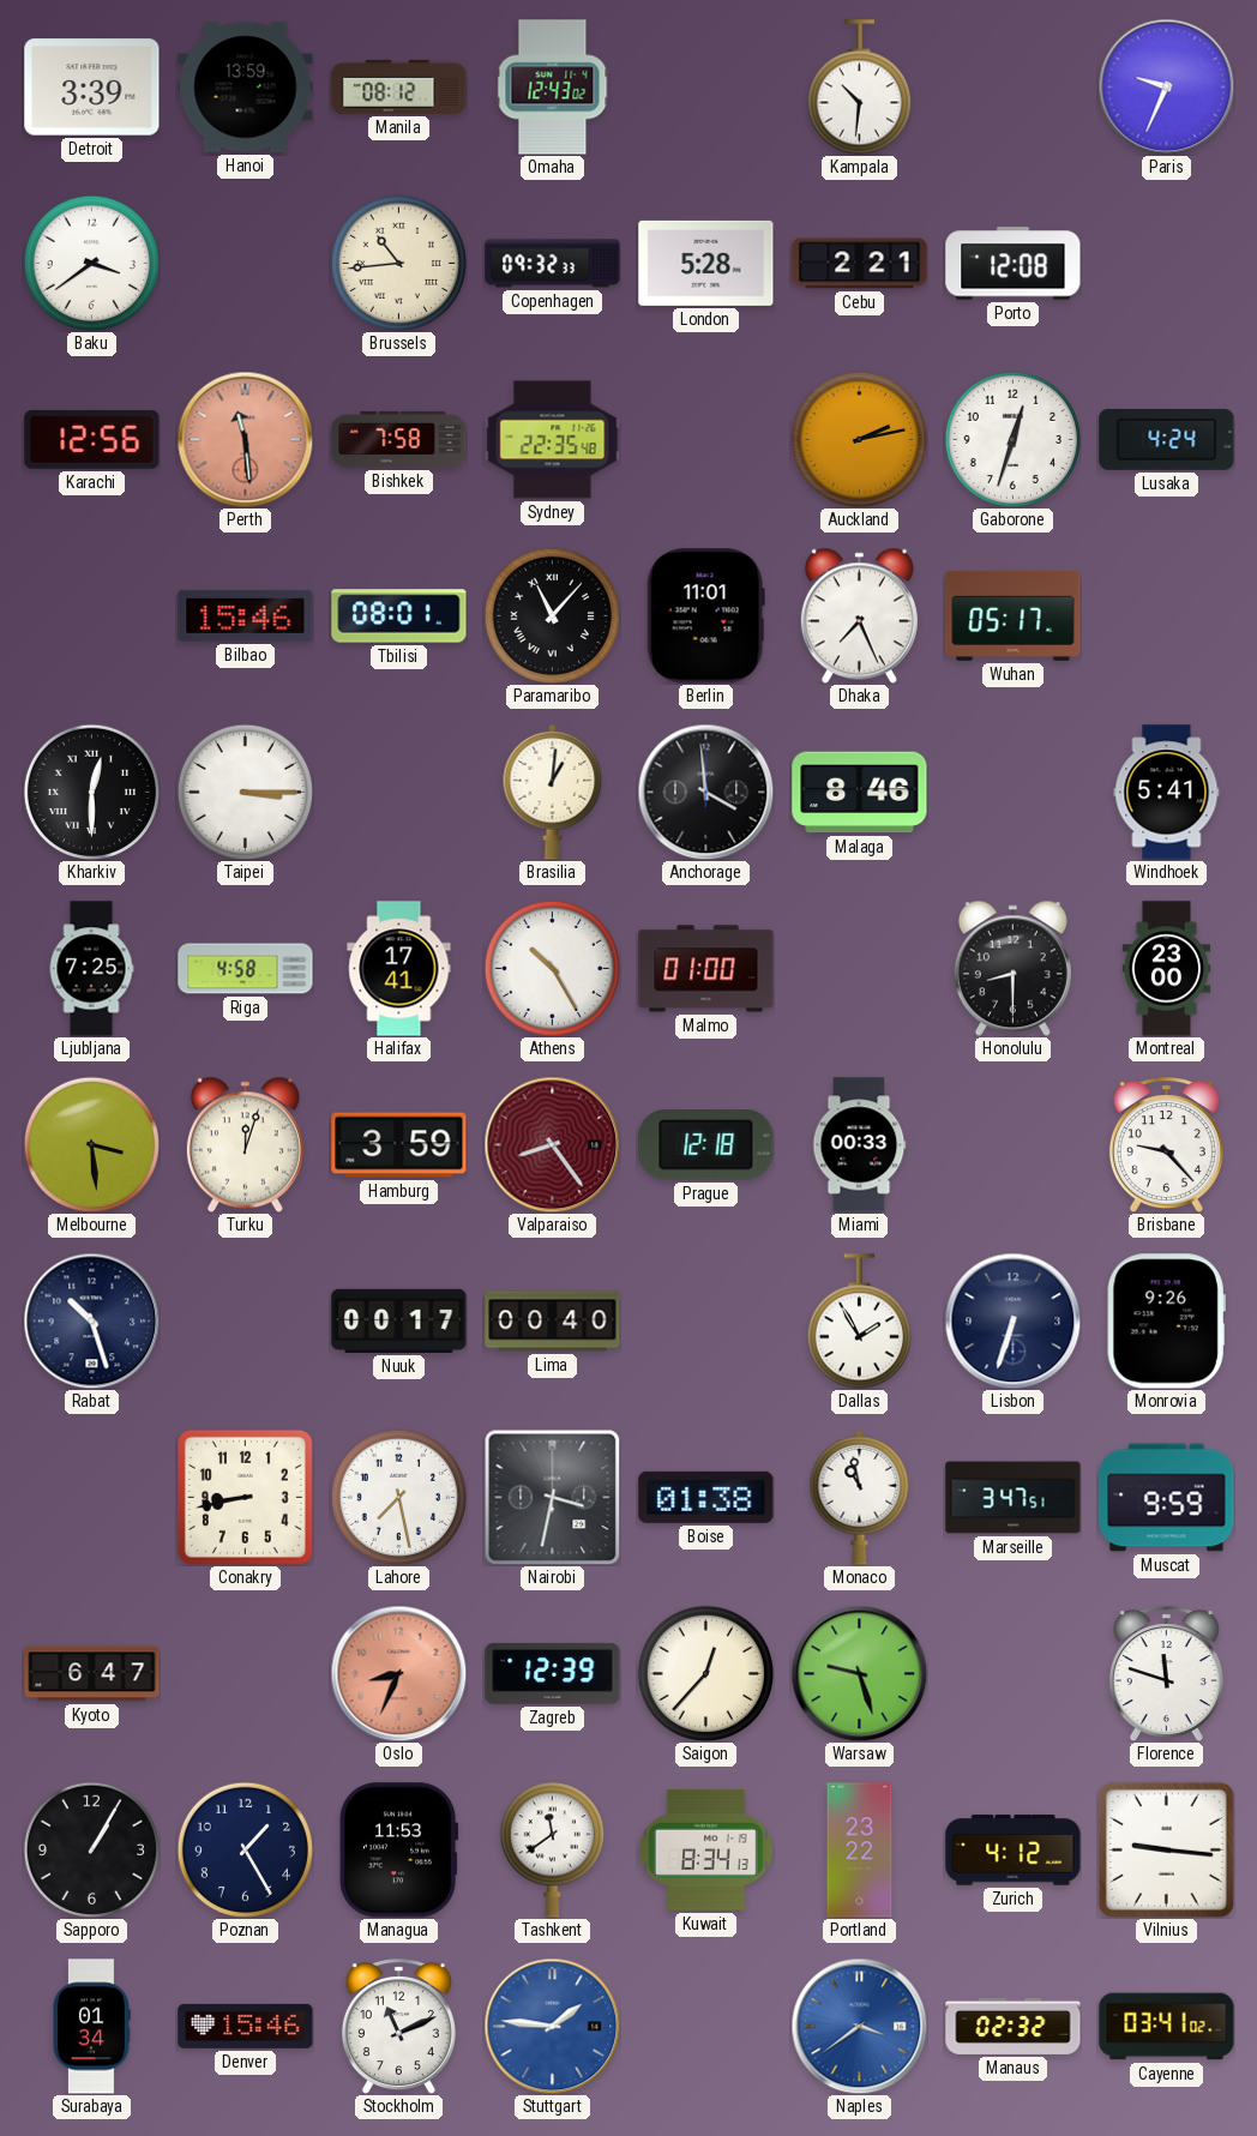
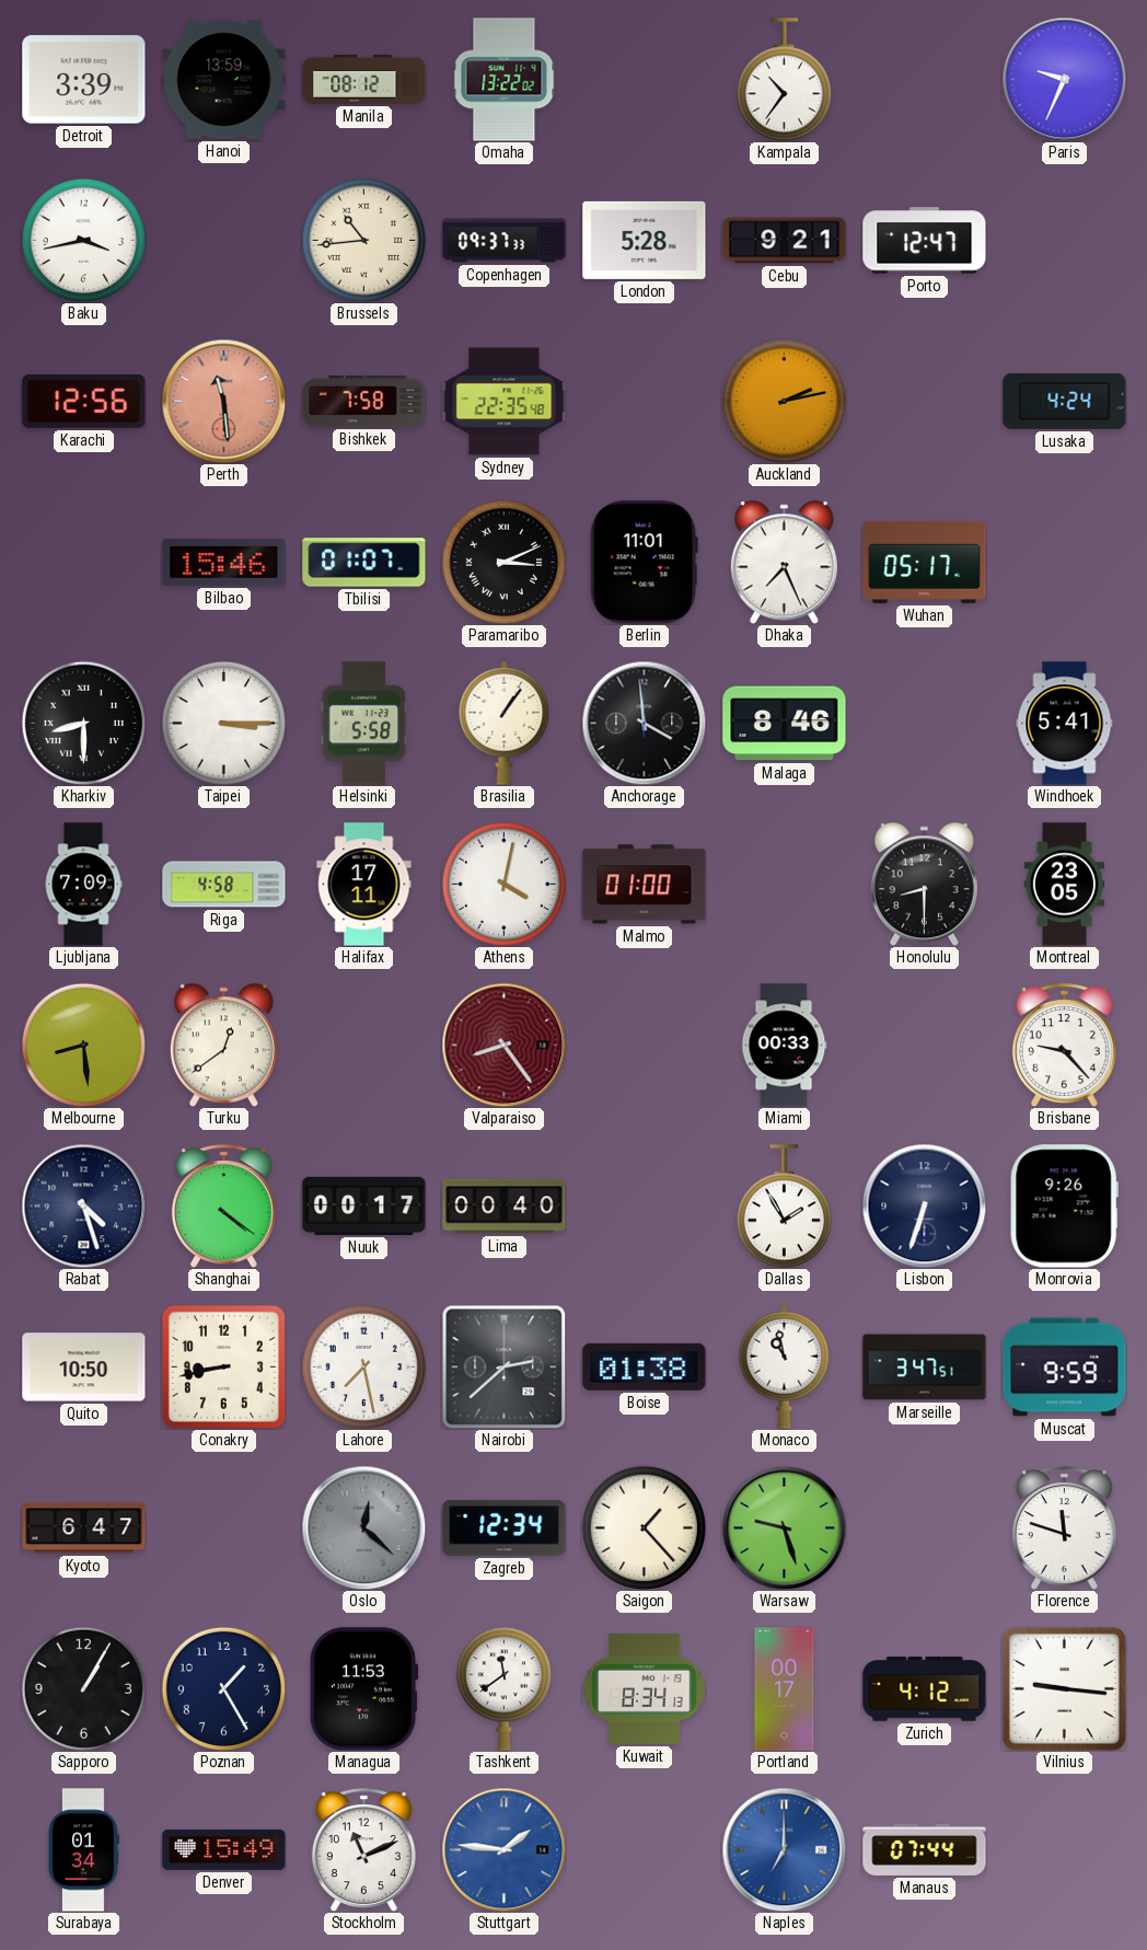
Omaha: 12:43 -> 13:22 (505, 80)
Kampala: 10:31 -> 10:36 (784, 80)
Baku: 3:39 -> 3:43 (83, 240)
Copenhagen: 09:32 -> 09:37 (505, 241)
Cebu: 2:21 -> 9:21 (785, 241)
Porto: 12:08 -> 12:47 (925, 241)
Gaborone: 12:33 -> none (1012, 439)
Tbilisi: 08:01 -> 01:07 (364, 563)
Paramaribo: 11:07 -> 3:11 (503, 562)
Kharkiv: 12:30 -> 8:30 (83, 723)
Helsinki: none -> 5:58 (364, 724)
Brasilia: 1:01 -> 1:06 (505, 723)
Ljubljana: 7:25 -> 7:09 (83, 885)
Halifax: 17:41 -> 17:11 (364, 885)
Athens: 10:25 -> 4:02 (503, 884)
Montreal: 23:00 -> 23:05 (1065, 885)
Melbourne: 3:29 -> 8:29 (83, 1045)
Turku: 12:03 -> 12:39 (223, 1045)
Hamburg: 3:59 -> none (399, 1145)
Prague: 12:18 -> none (706, 1145)
Rabat: 10:27 -> 4:27 (83, 1205)
Shanghai: none -> 4:21 (223, 1207)
Quito: none -> 10:50 (84, 1368)
Nairobi: 3:32 -> 2:38 (503, 1366)
Oslo: 8:34 -> 12:22 (363, 1527)
Oslo dial: salmon -> grey (363, 1527)
Zagreb: 12:39 -> 12:34 (505, 1527)
Saigon: 12:37 -> 1:23 (644, 1527)
Portland: 23:22 -> 00:17 (785, 1689)
Denver: 15:46 -> 15:49 (224, 1849)
Naples: 3:39 -> 7:00 (784, 1849)
Manaus: 02:32 -> 07:44 (925, 1849)
Cayenne: 03:41 -> none (1167, 2027)
